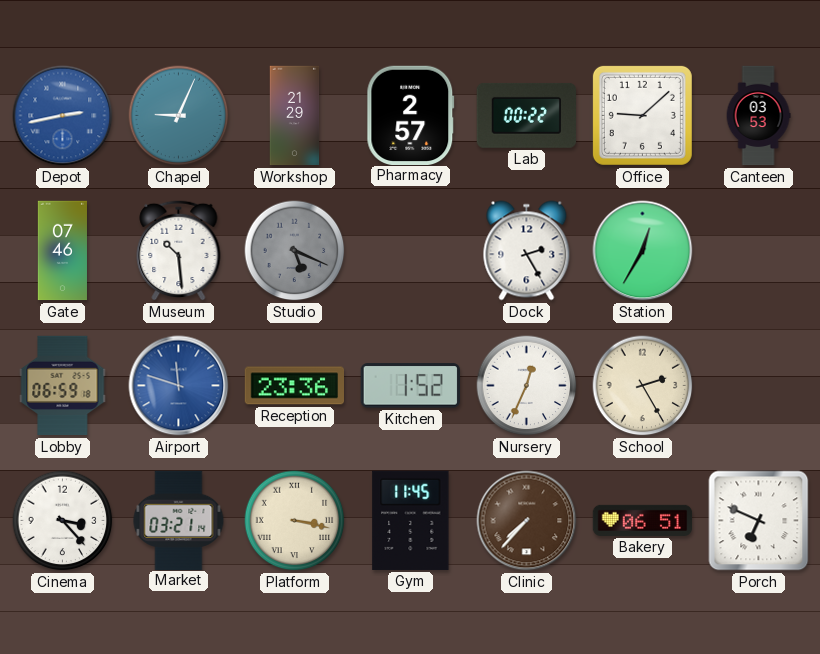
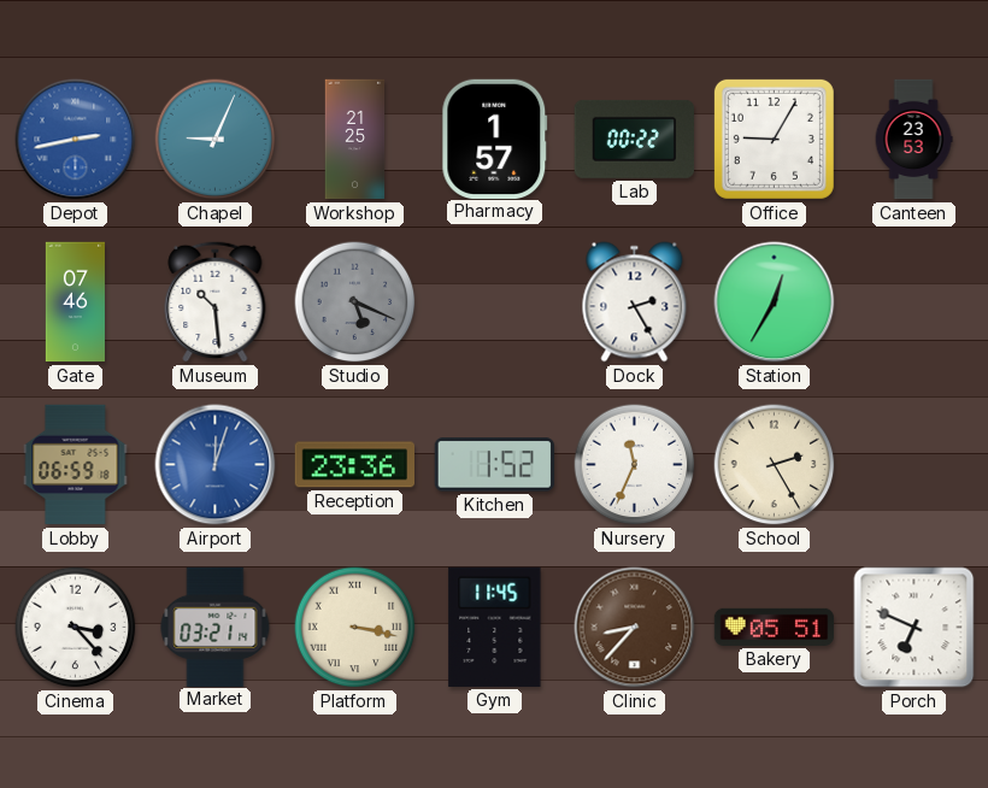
Workshop: 21:29 -> 21:25 (355, 140)
Pharmacy: 2:57 -> 1:57 (495, 139)
Office: 9:08 -> 9:05 (774, 139)
Canteen: 03:53 -> 23:53 (913, 140)
Airport: 11:48 -> 12:03 (216, 465)
Nursery: 12:34 -> 11:34 (635, 465)
Clinic: 7:37 -> 8:37 (635, 628)
Bakery: 06:51 -> 05:51 (775, 627)
